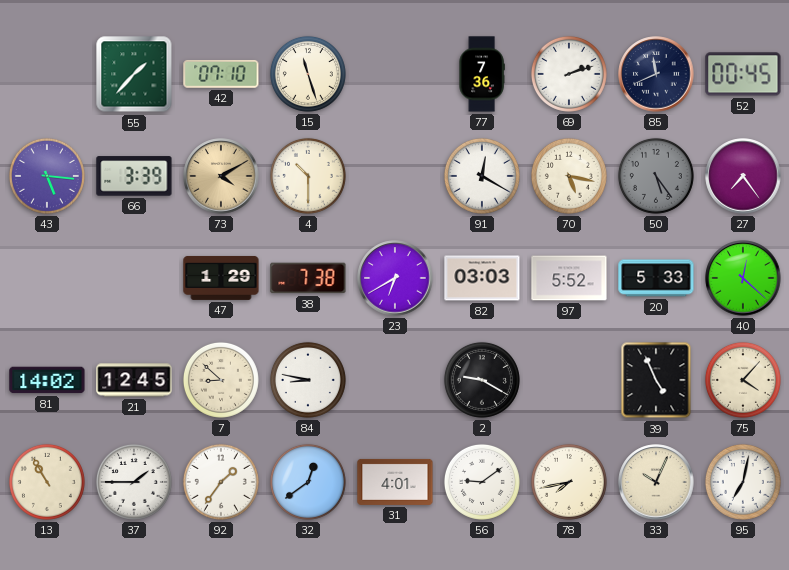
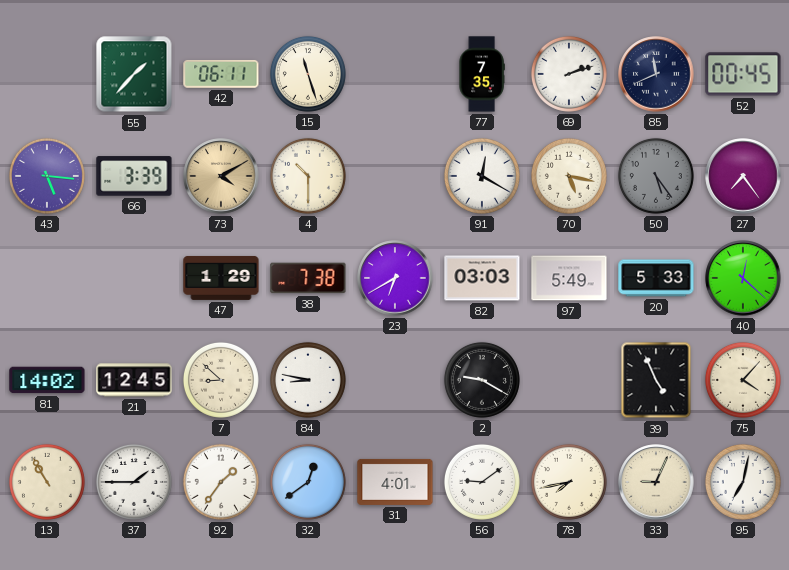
42: 07:10 -> 06:11 (221, 74)
77: 7:36 -> 7:35 (482, 74)
97: 5:52 -> 5:49 (569, 278)
33: 10:04 -> 9:04 (656, 482)
